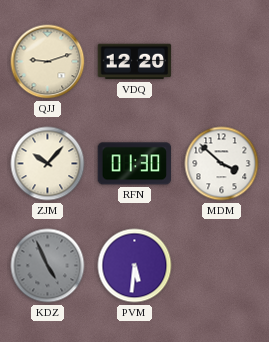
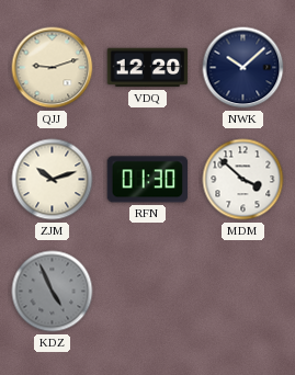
NWK: none -> 10:08 (243, 68)
ZJM: 10:07 -> 10:12 (53, 180)
PVM: 5:31 -> none (135, 266)
